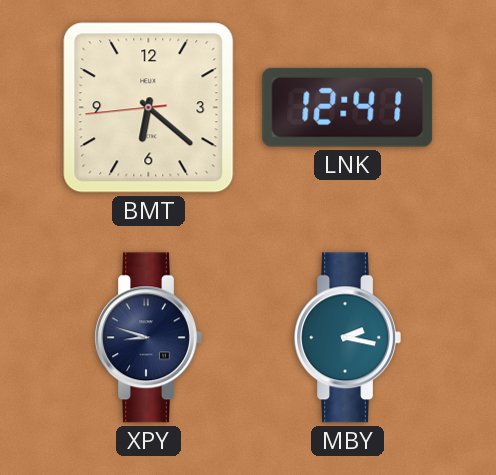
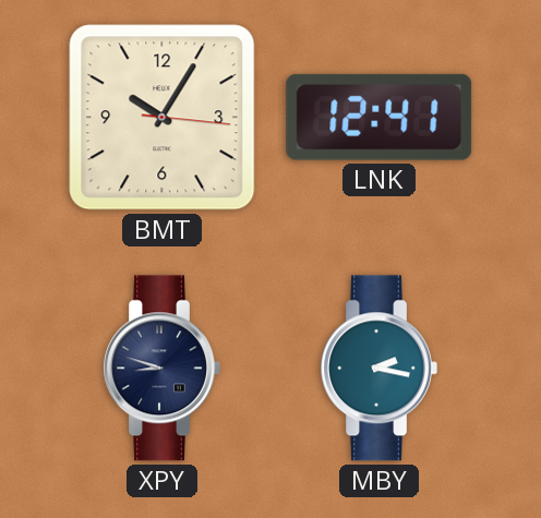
BMT: 6:21 -> 10:05 (163, 118)
